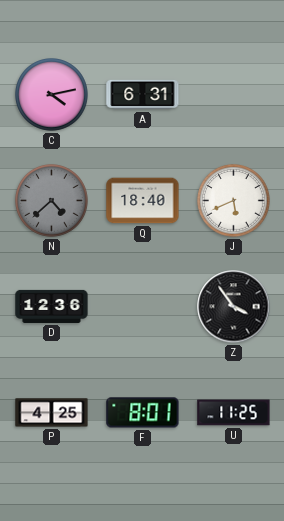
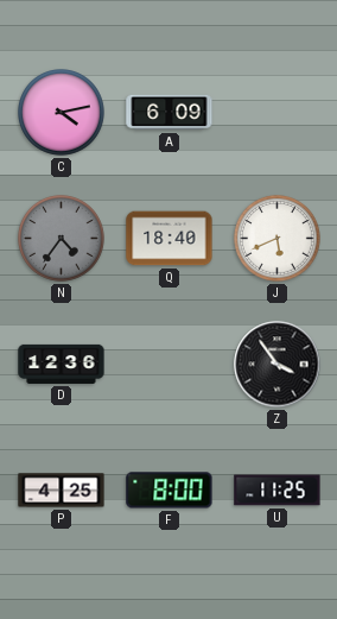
A: 6:31 -> 6:09 (170, 113)
N: 4:38 -> 4:36 (62, 239)
F: 8:01 -> 8:00 (170, 491)
